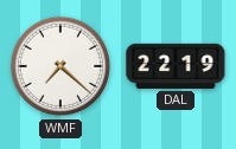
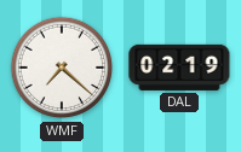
DAL: 22:19 -> 02:19 (179, 68)
